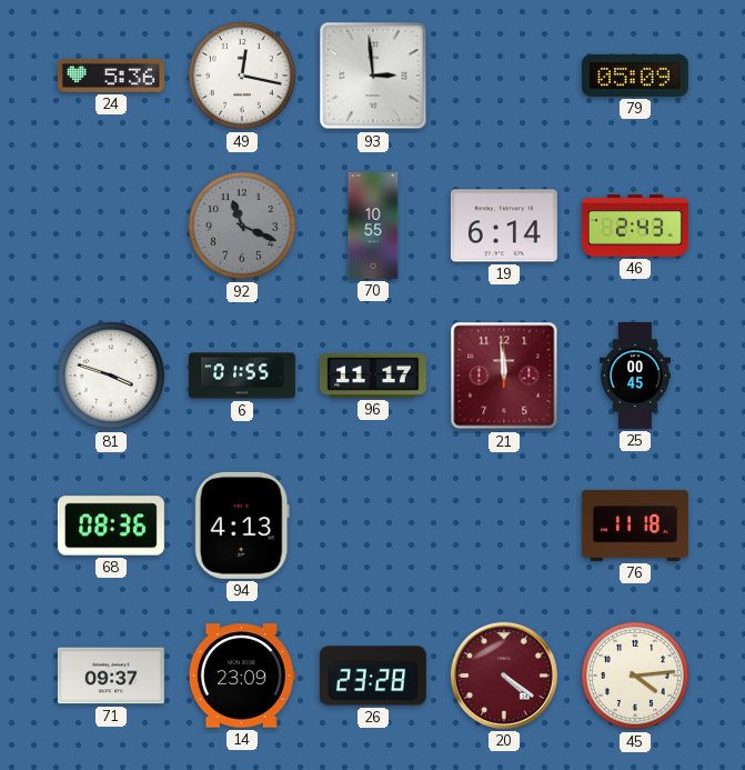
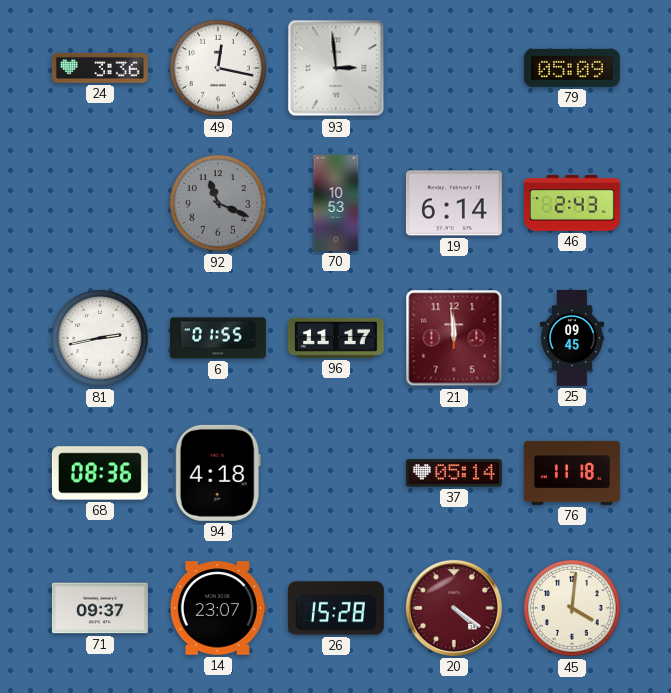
24: 5:36 -> 3:36 (100, 68)
70: 10:55 -> 10:53 (336, 203)
81: 3:48 -> 2:43 (100, 338)
25: 00:45 -> 09:45 (572, 338)
94: 4:13 -> 4:18 (218, 473)
37: none -> 05:14 (454, 473)
14: 23:09 -> 23:07 (218, 608)
26: 23:28 -> 15:28 (336, 608)
45: 4:14 -> 4:01 (572, 608)
